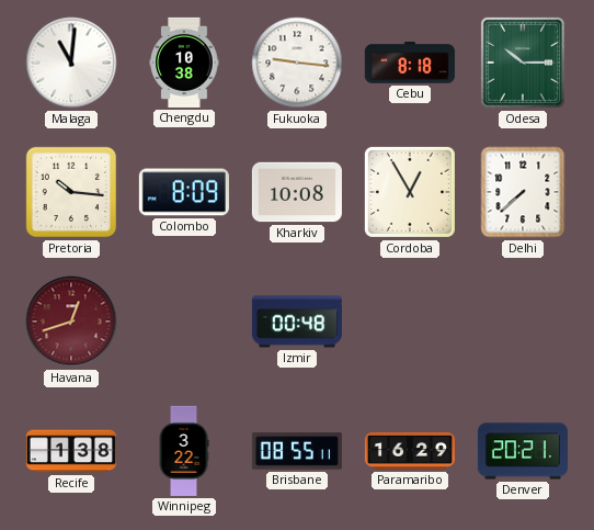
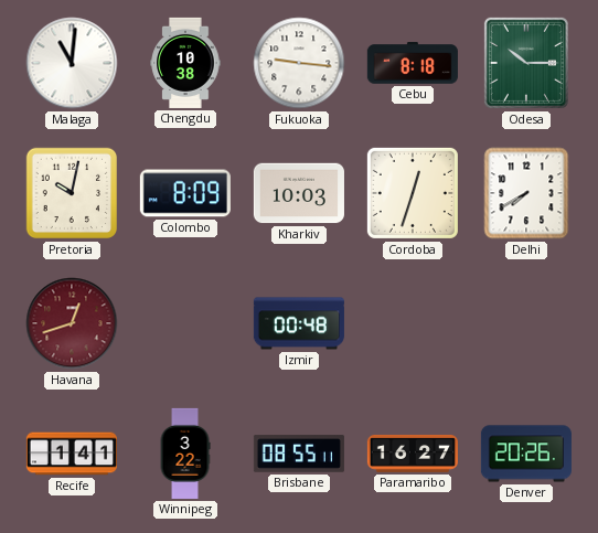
Pretoria: 10:16 -> 10:02 (72, 193)
Kharkiv: 10:08 -> 10:03 (299, 193)
Cordoba: 12:55 -> 12:33 (413, 193)
Delhi: 7:38 -> 7:40 (526, 193)
Recife: 1:38 -> 1:41 (72, 454)
Paramaribo: 16:29 -> 16:27 (413, 454)
Denver: 20:21 -> 20:26 (526, 454)
